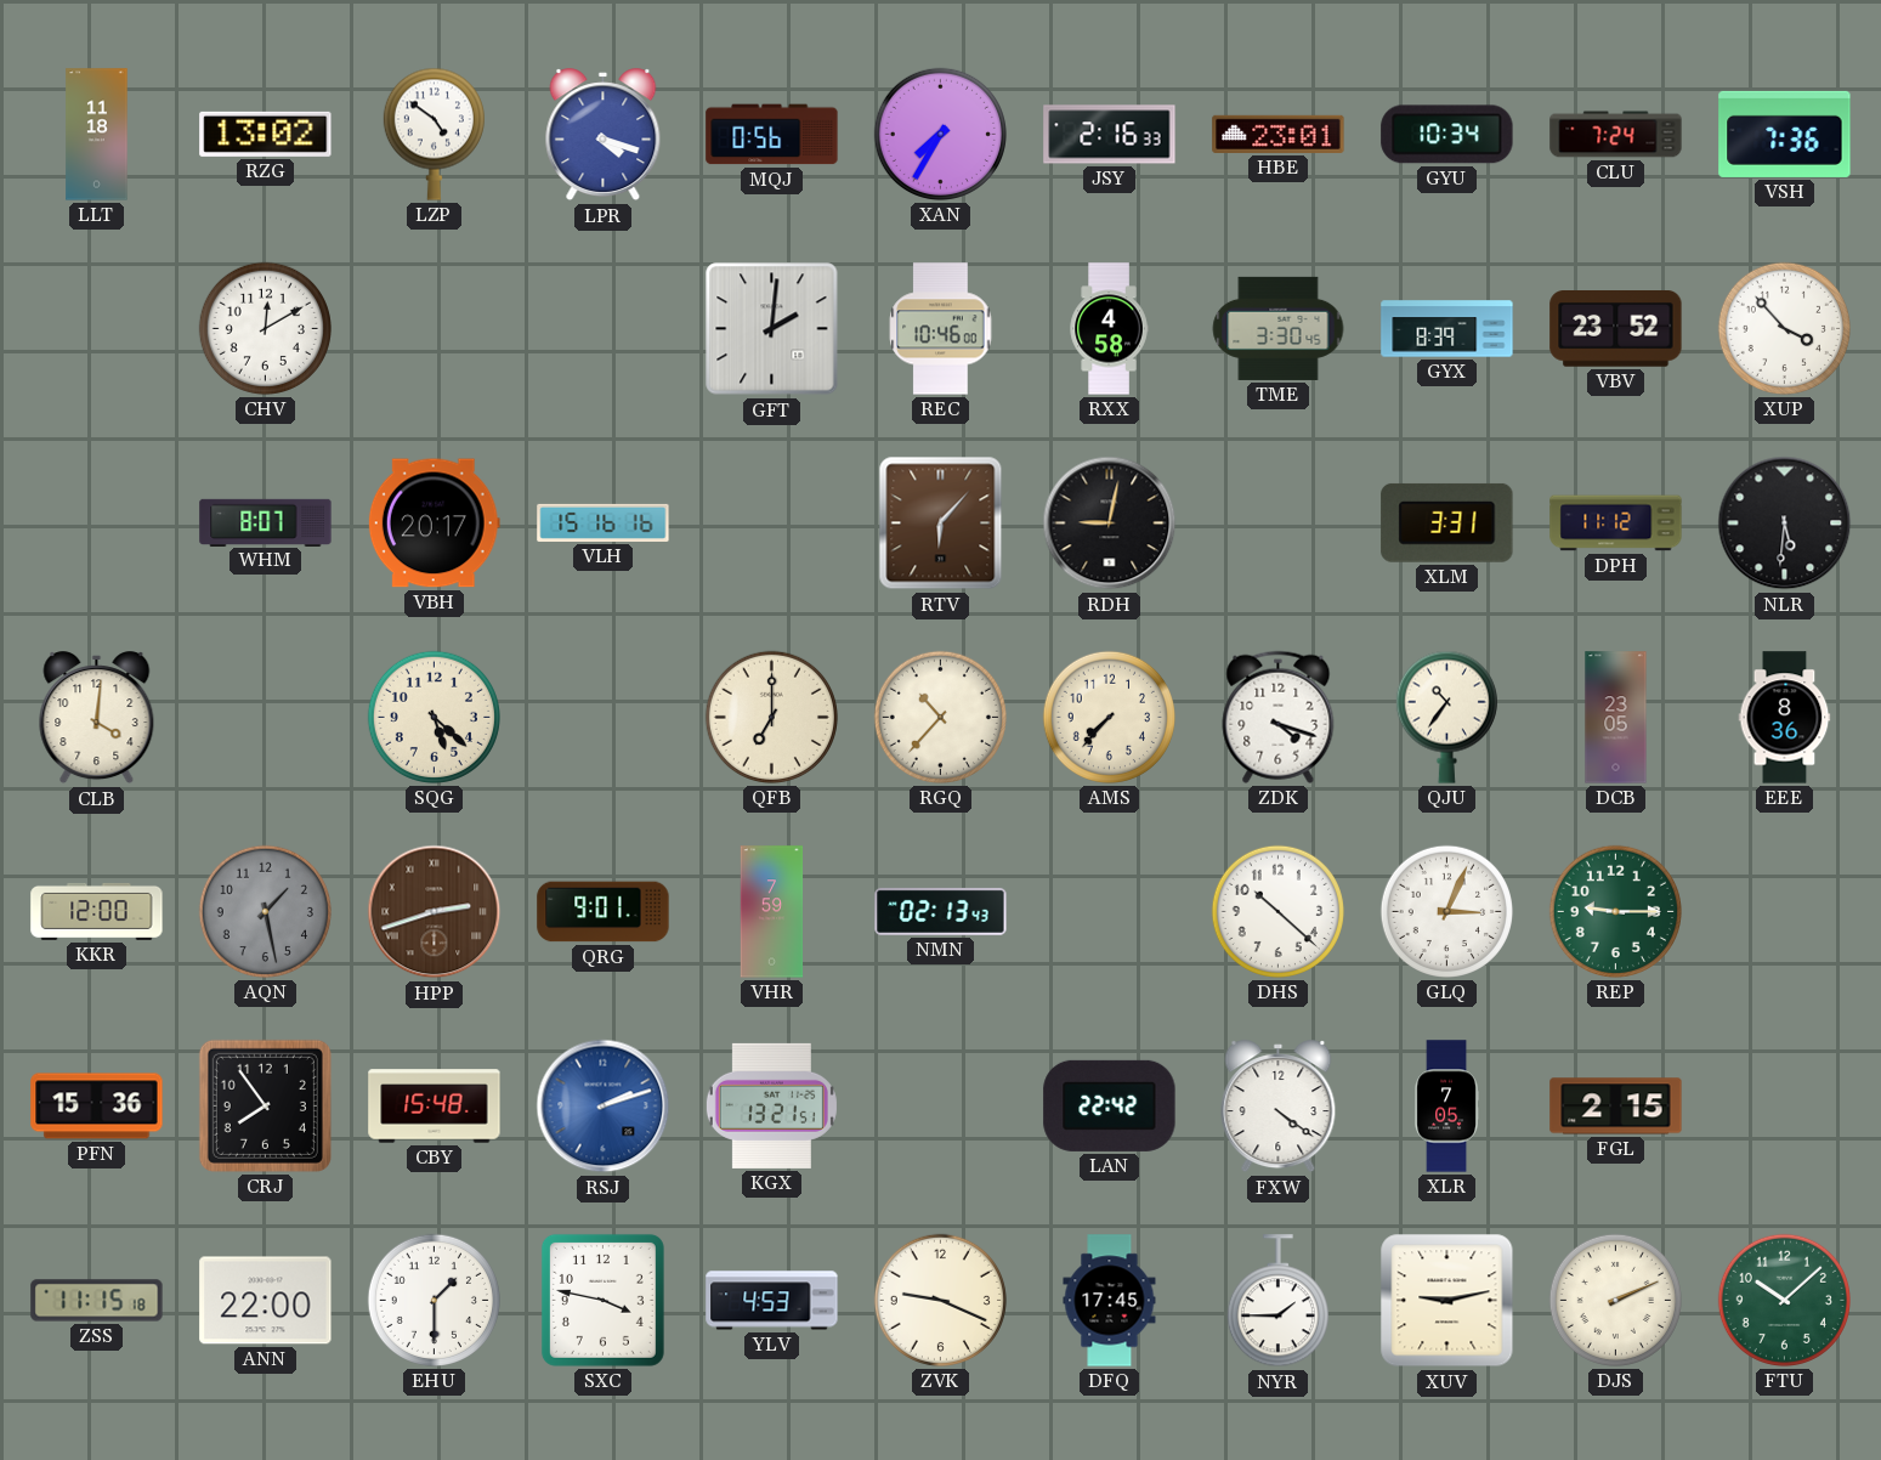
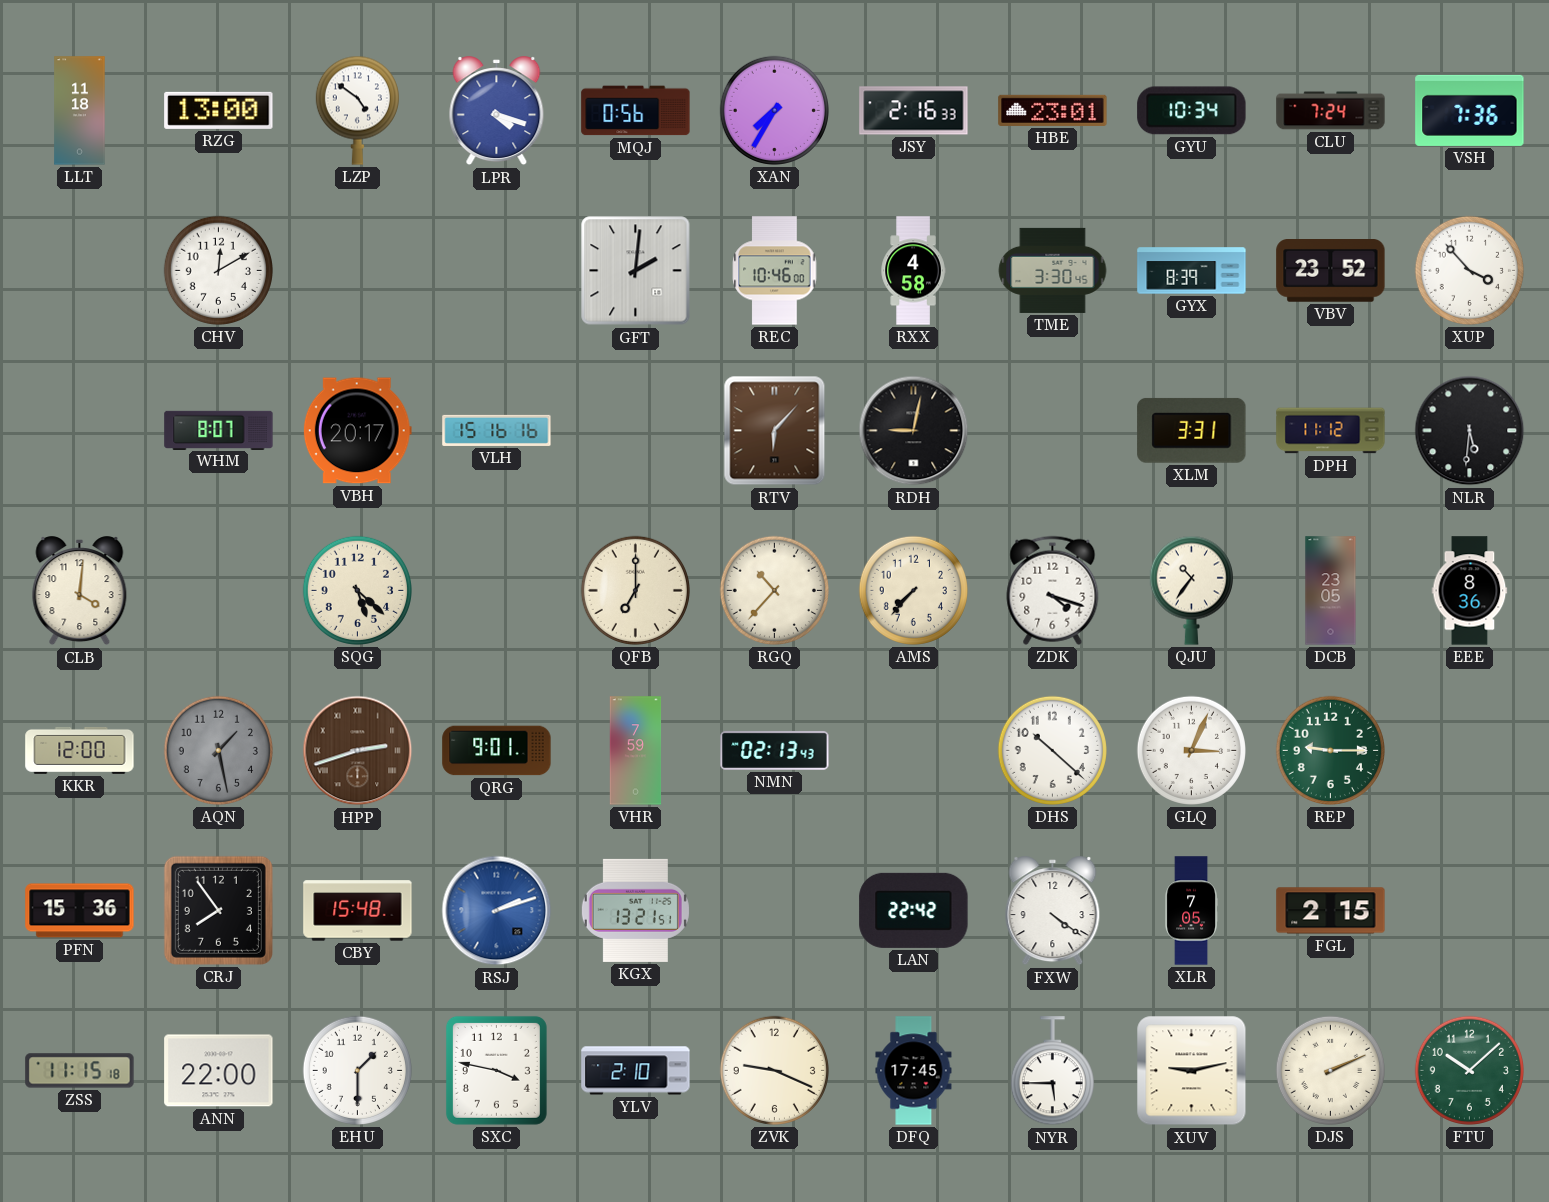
RZG: 13:02 -> 13:00 (219, 110)
YLV: 4:53 -> 2:10 (636, 1071)
NYR: 1:45 -> 5:45 (1052, 1071)
